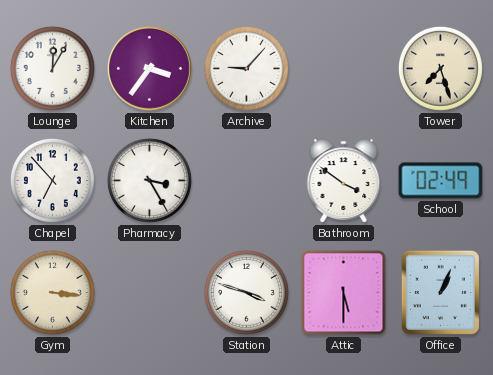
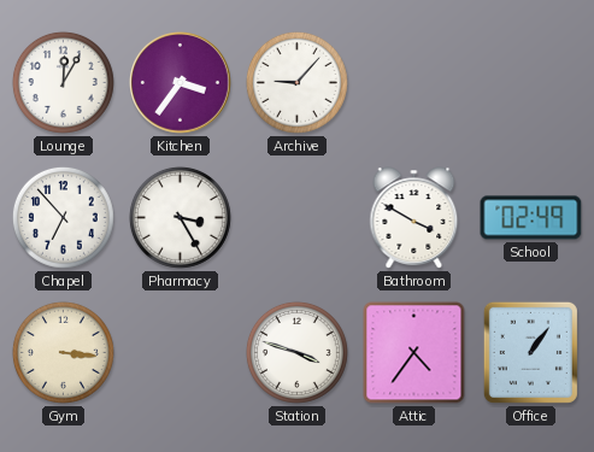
Tower: 7:27 -> none (440, 68)
Bathroom: 3:51 -> 3:50 (414, 218)
Attic: 5:30 -> 4:36 (414, 353)
Office: 1:04 -> 1:06 (530, 352)
